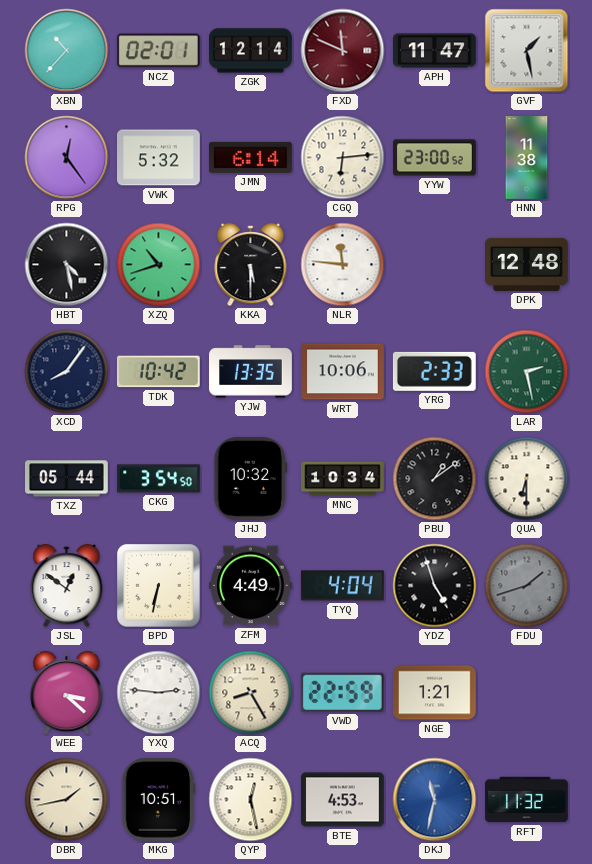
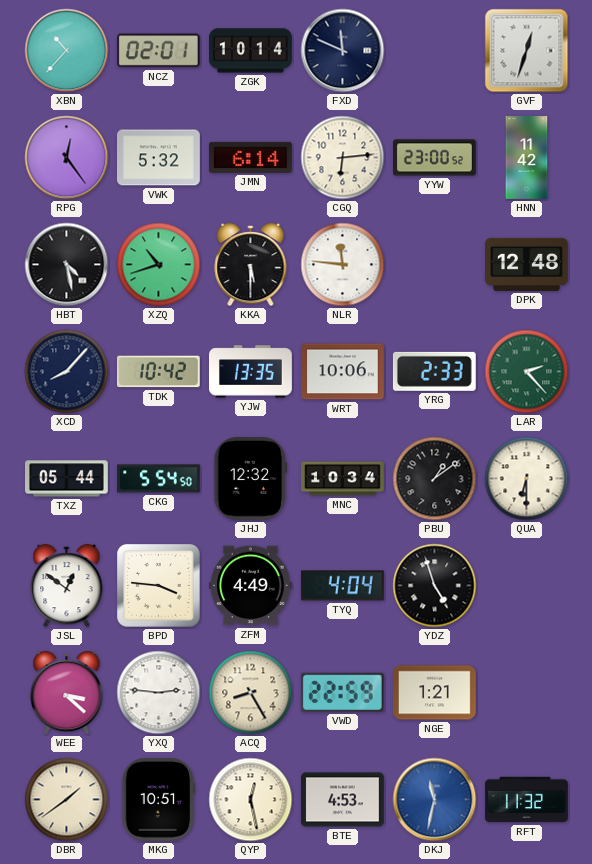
ZGK: 12:14 -> 10:14 (251, 51)
FXD dial: burgundy -> navy (343, 51)
APH: 11:47 -> none (435, 51)
GVF: 1:28 -> 12:33 (527, 51)
HNN: 11:38 -> 11:42 (527, 158)
XCD: 8:06 -> 8:07 (67, 372)
LAR: 2:28 -> 2:23 (527, 372)
CKG: 3:54 -> 5:54 (159, 479)
JHJ: 10:32 -> 12:32 (251, 478)
BPD: 6:32 -> 3:46 (159, 586)
FDU: 1:42 -> none (527, 586)
DBR: 1:43 -> 1:39 (67, 800)
